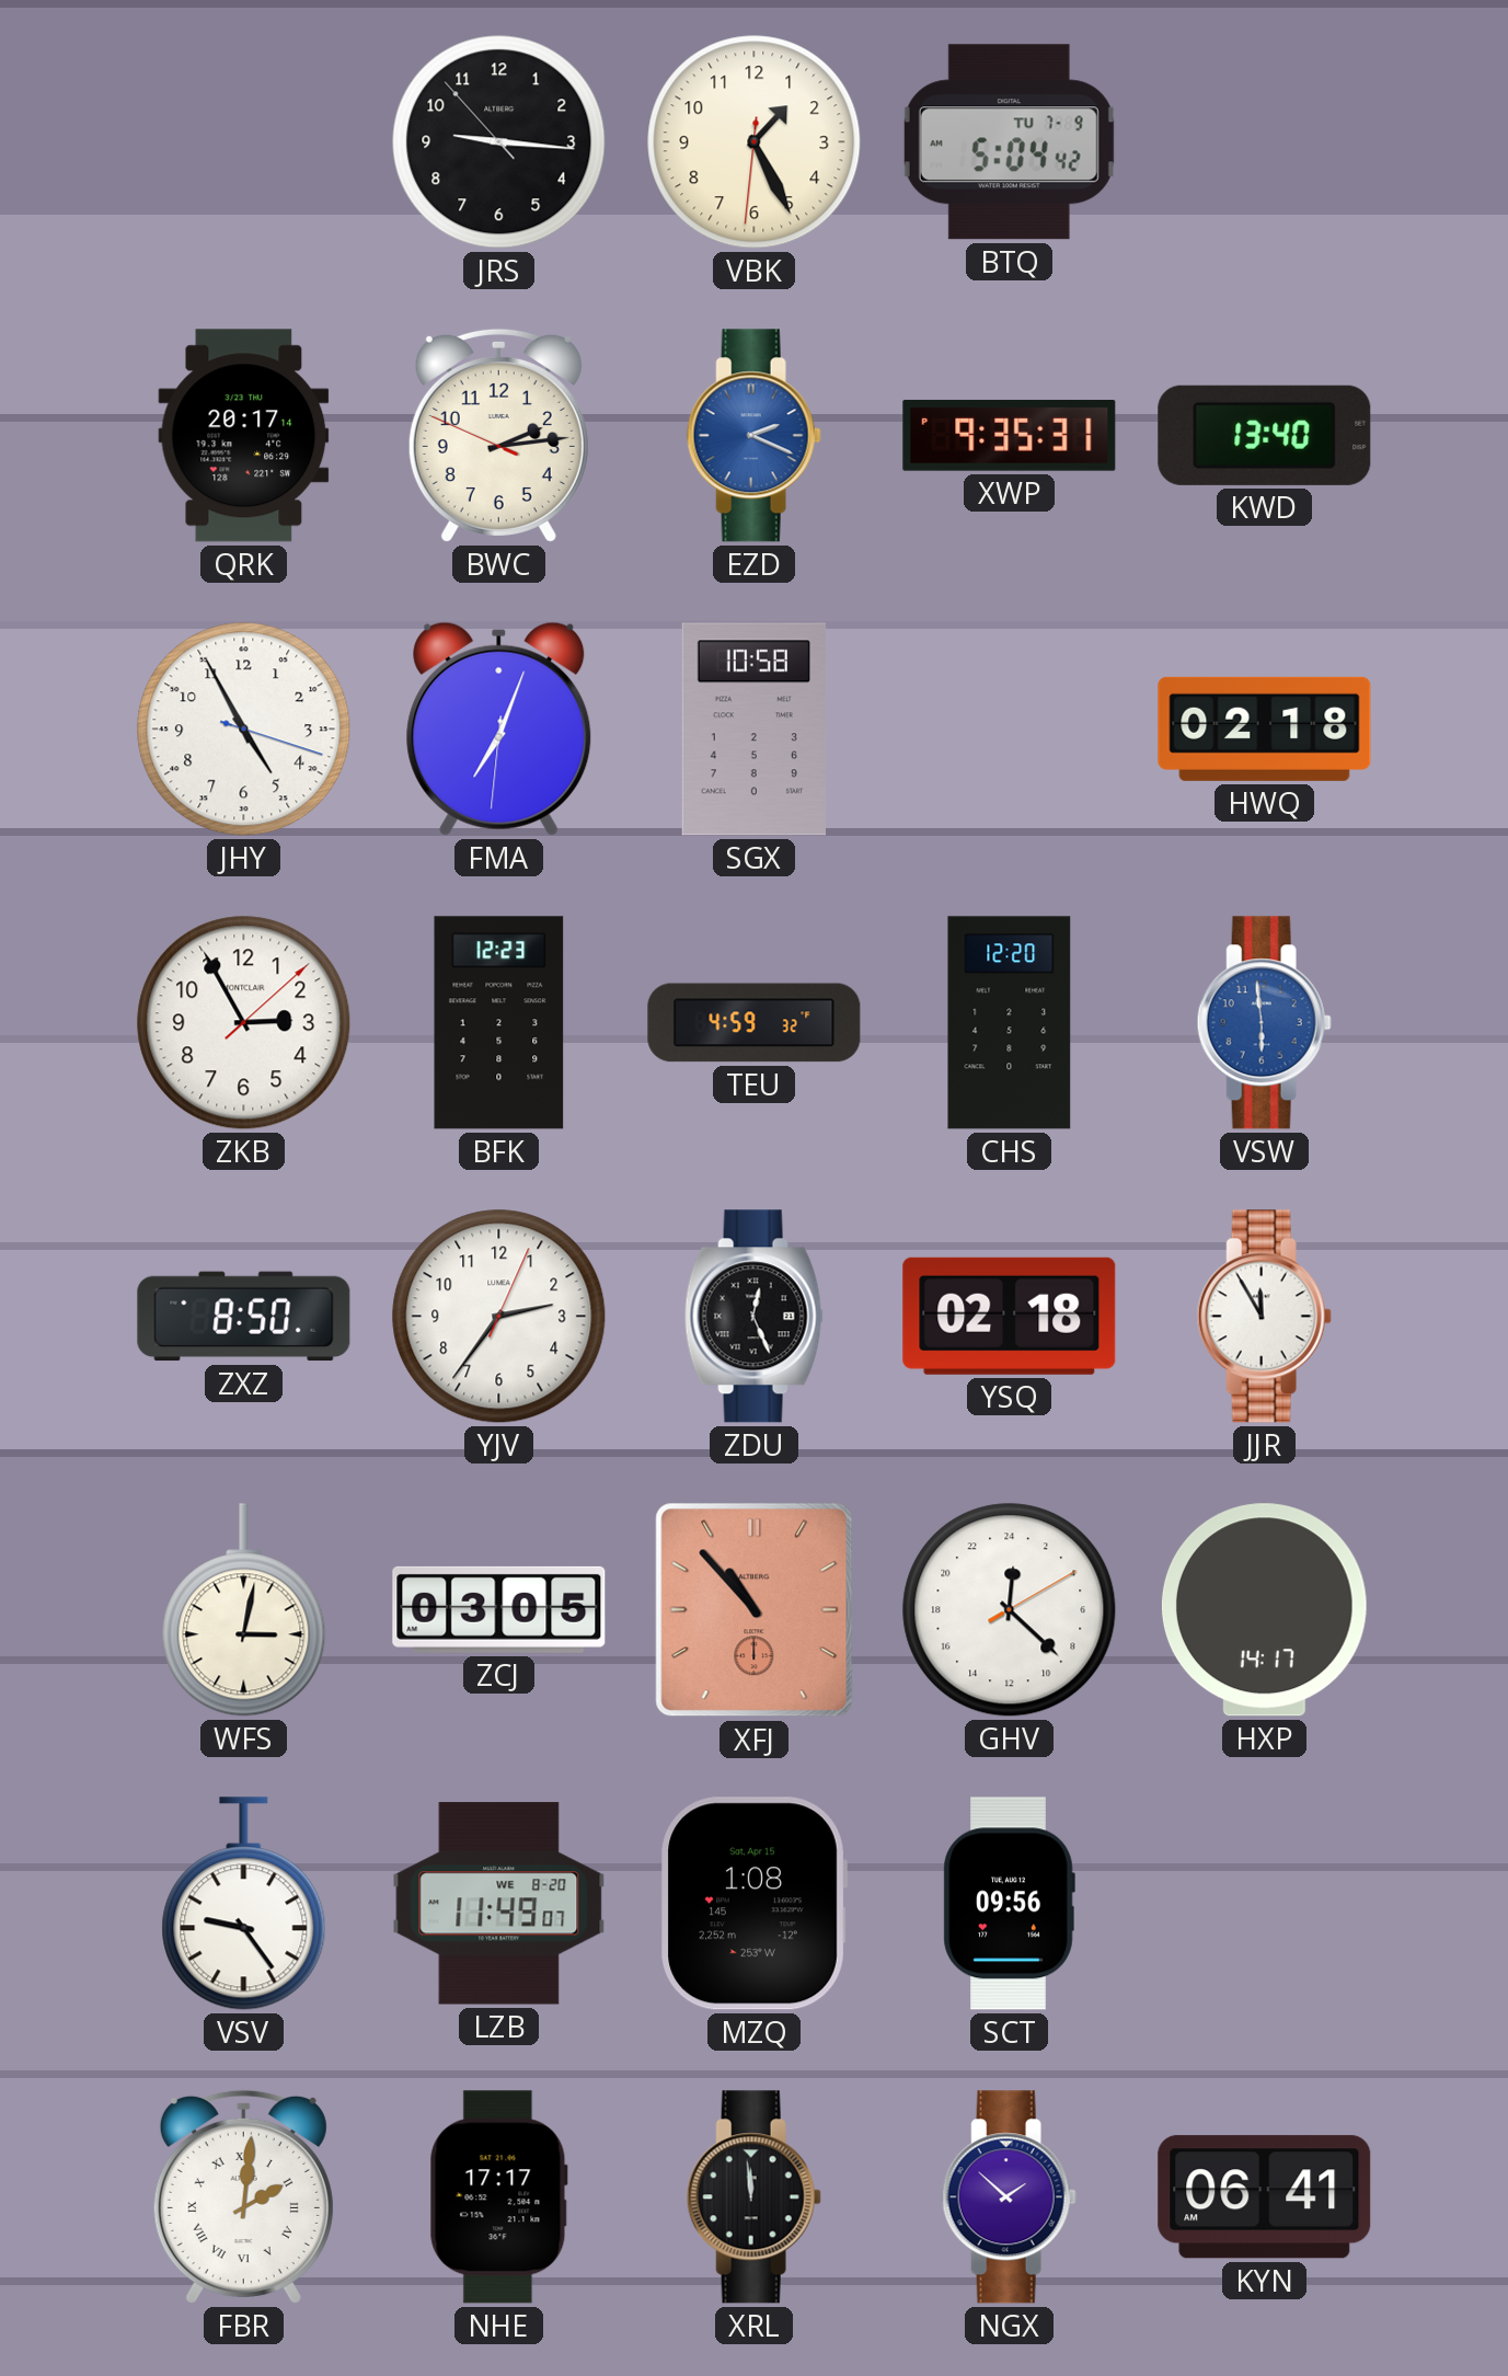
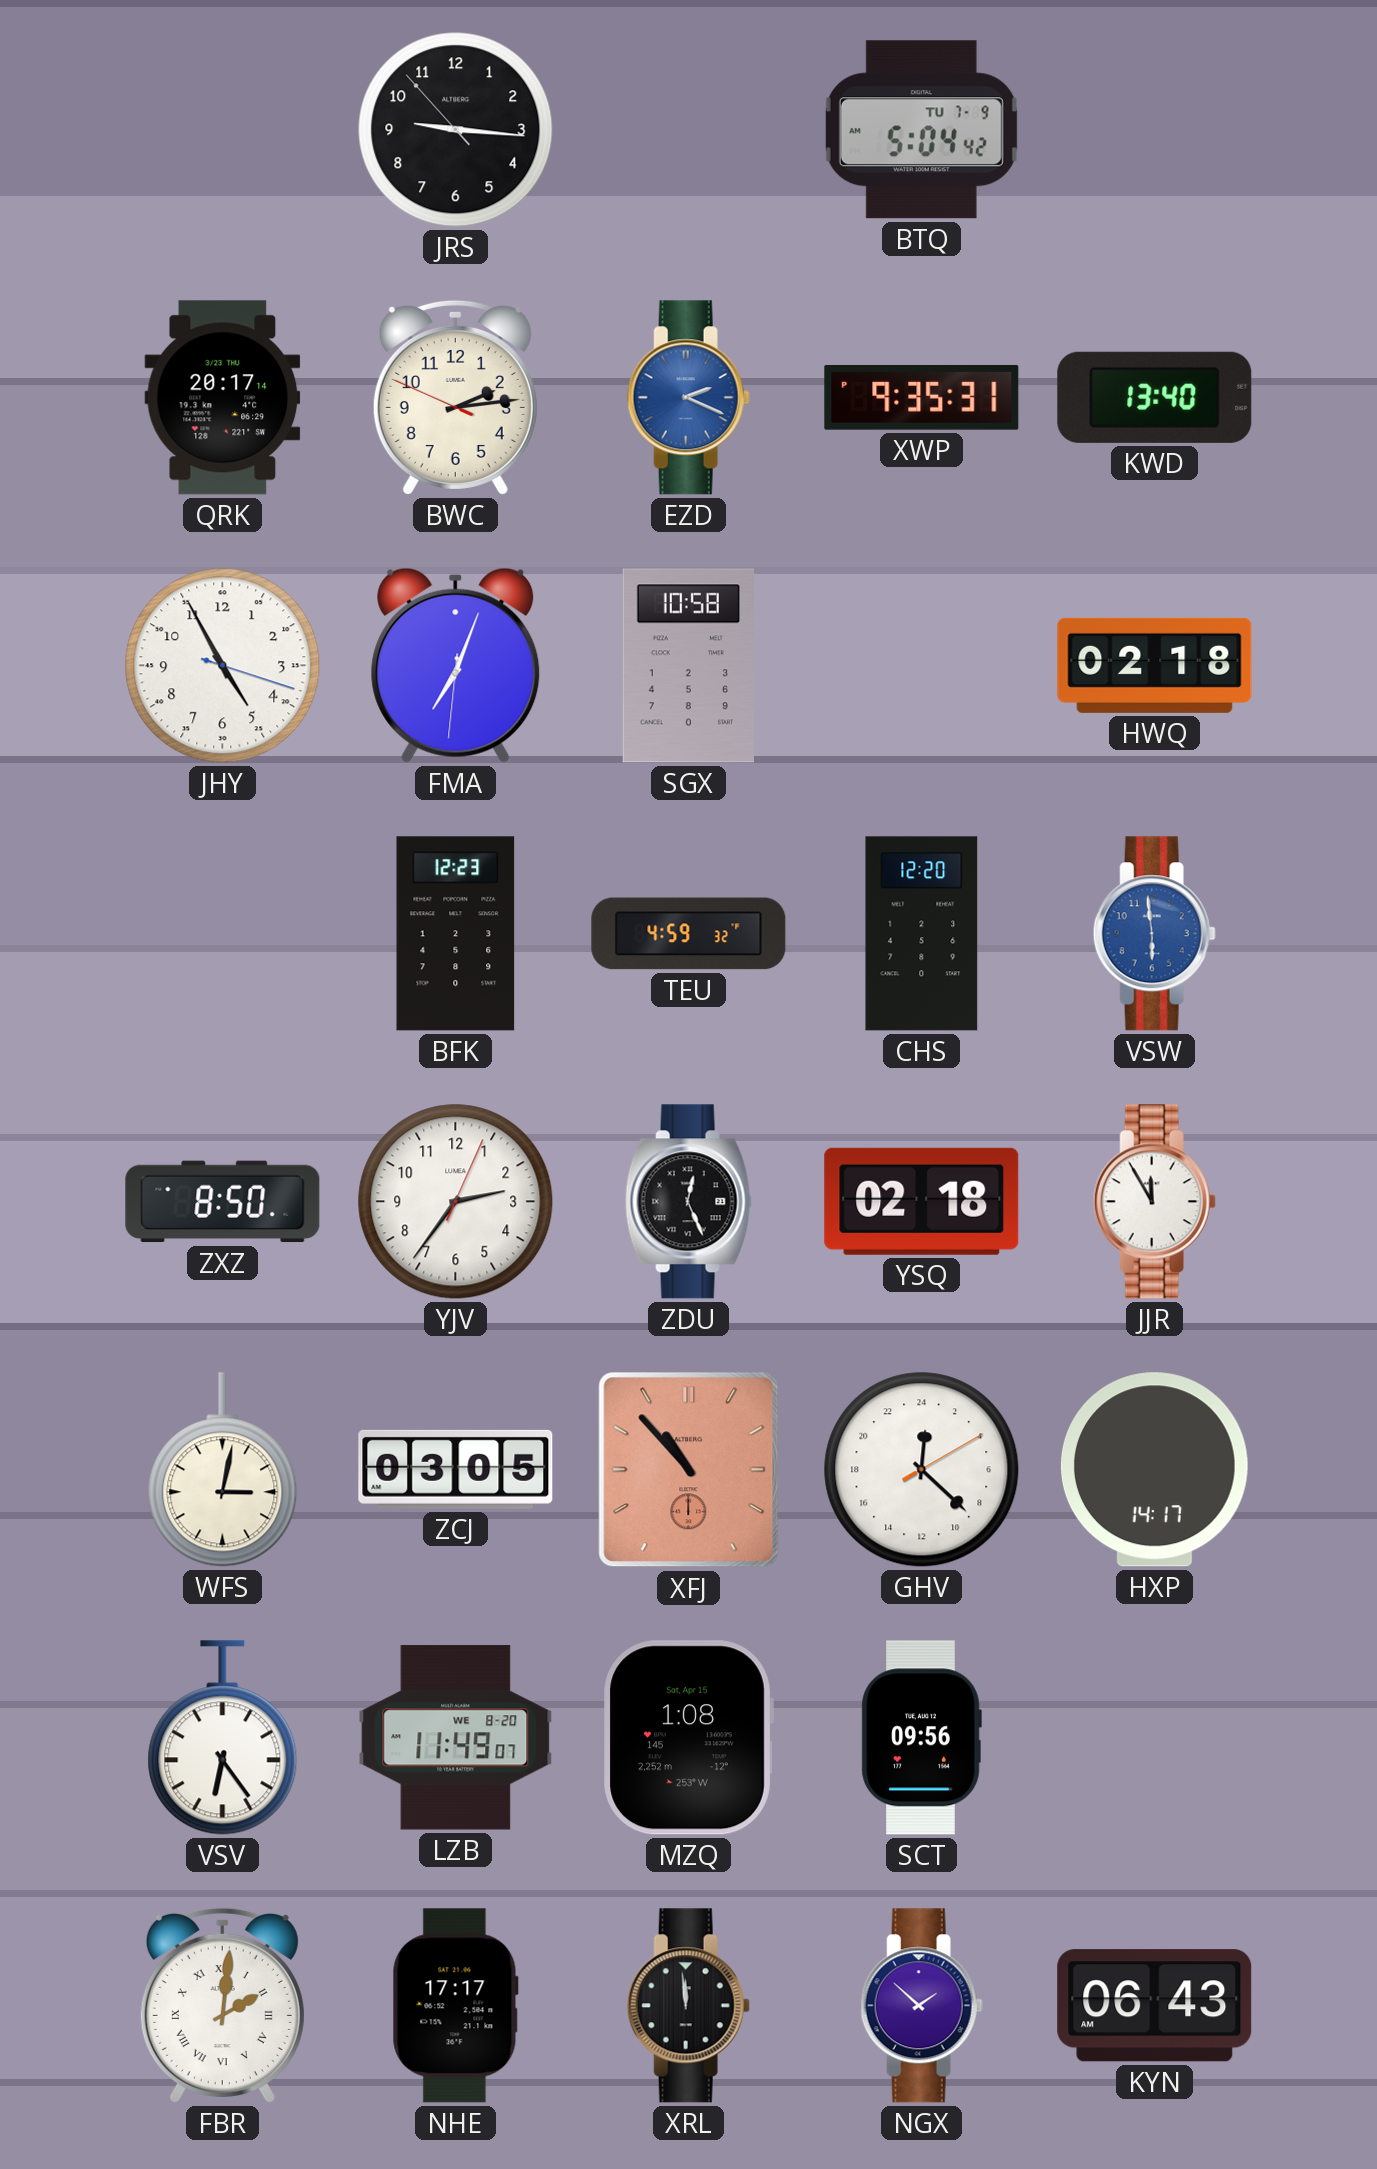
VBK: 1:25 -> none (755, 142)
ZKB: 2:55 -> none (244, 1023)
VSV: 9:24 -> 6:24 (223, 1738)
KYN: 06:41 -> 06:43 (1155, 2006)
